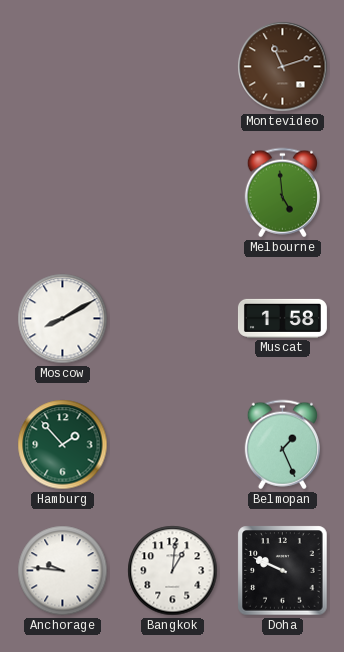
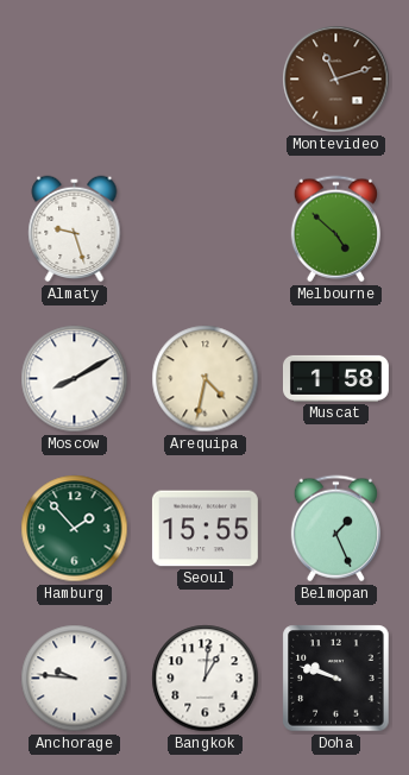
Almaty: none -> 9:27 (75, 229)
Melbourne: 4:59 -> 4:52 (335, 229)
Arequipa: none -> 4:32 (206, 379)
Seoul: none -> 15:55 (204, 529)
Doha: 9:49 -> 9:48 (336, 679)
